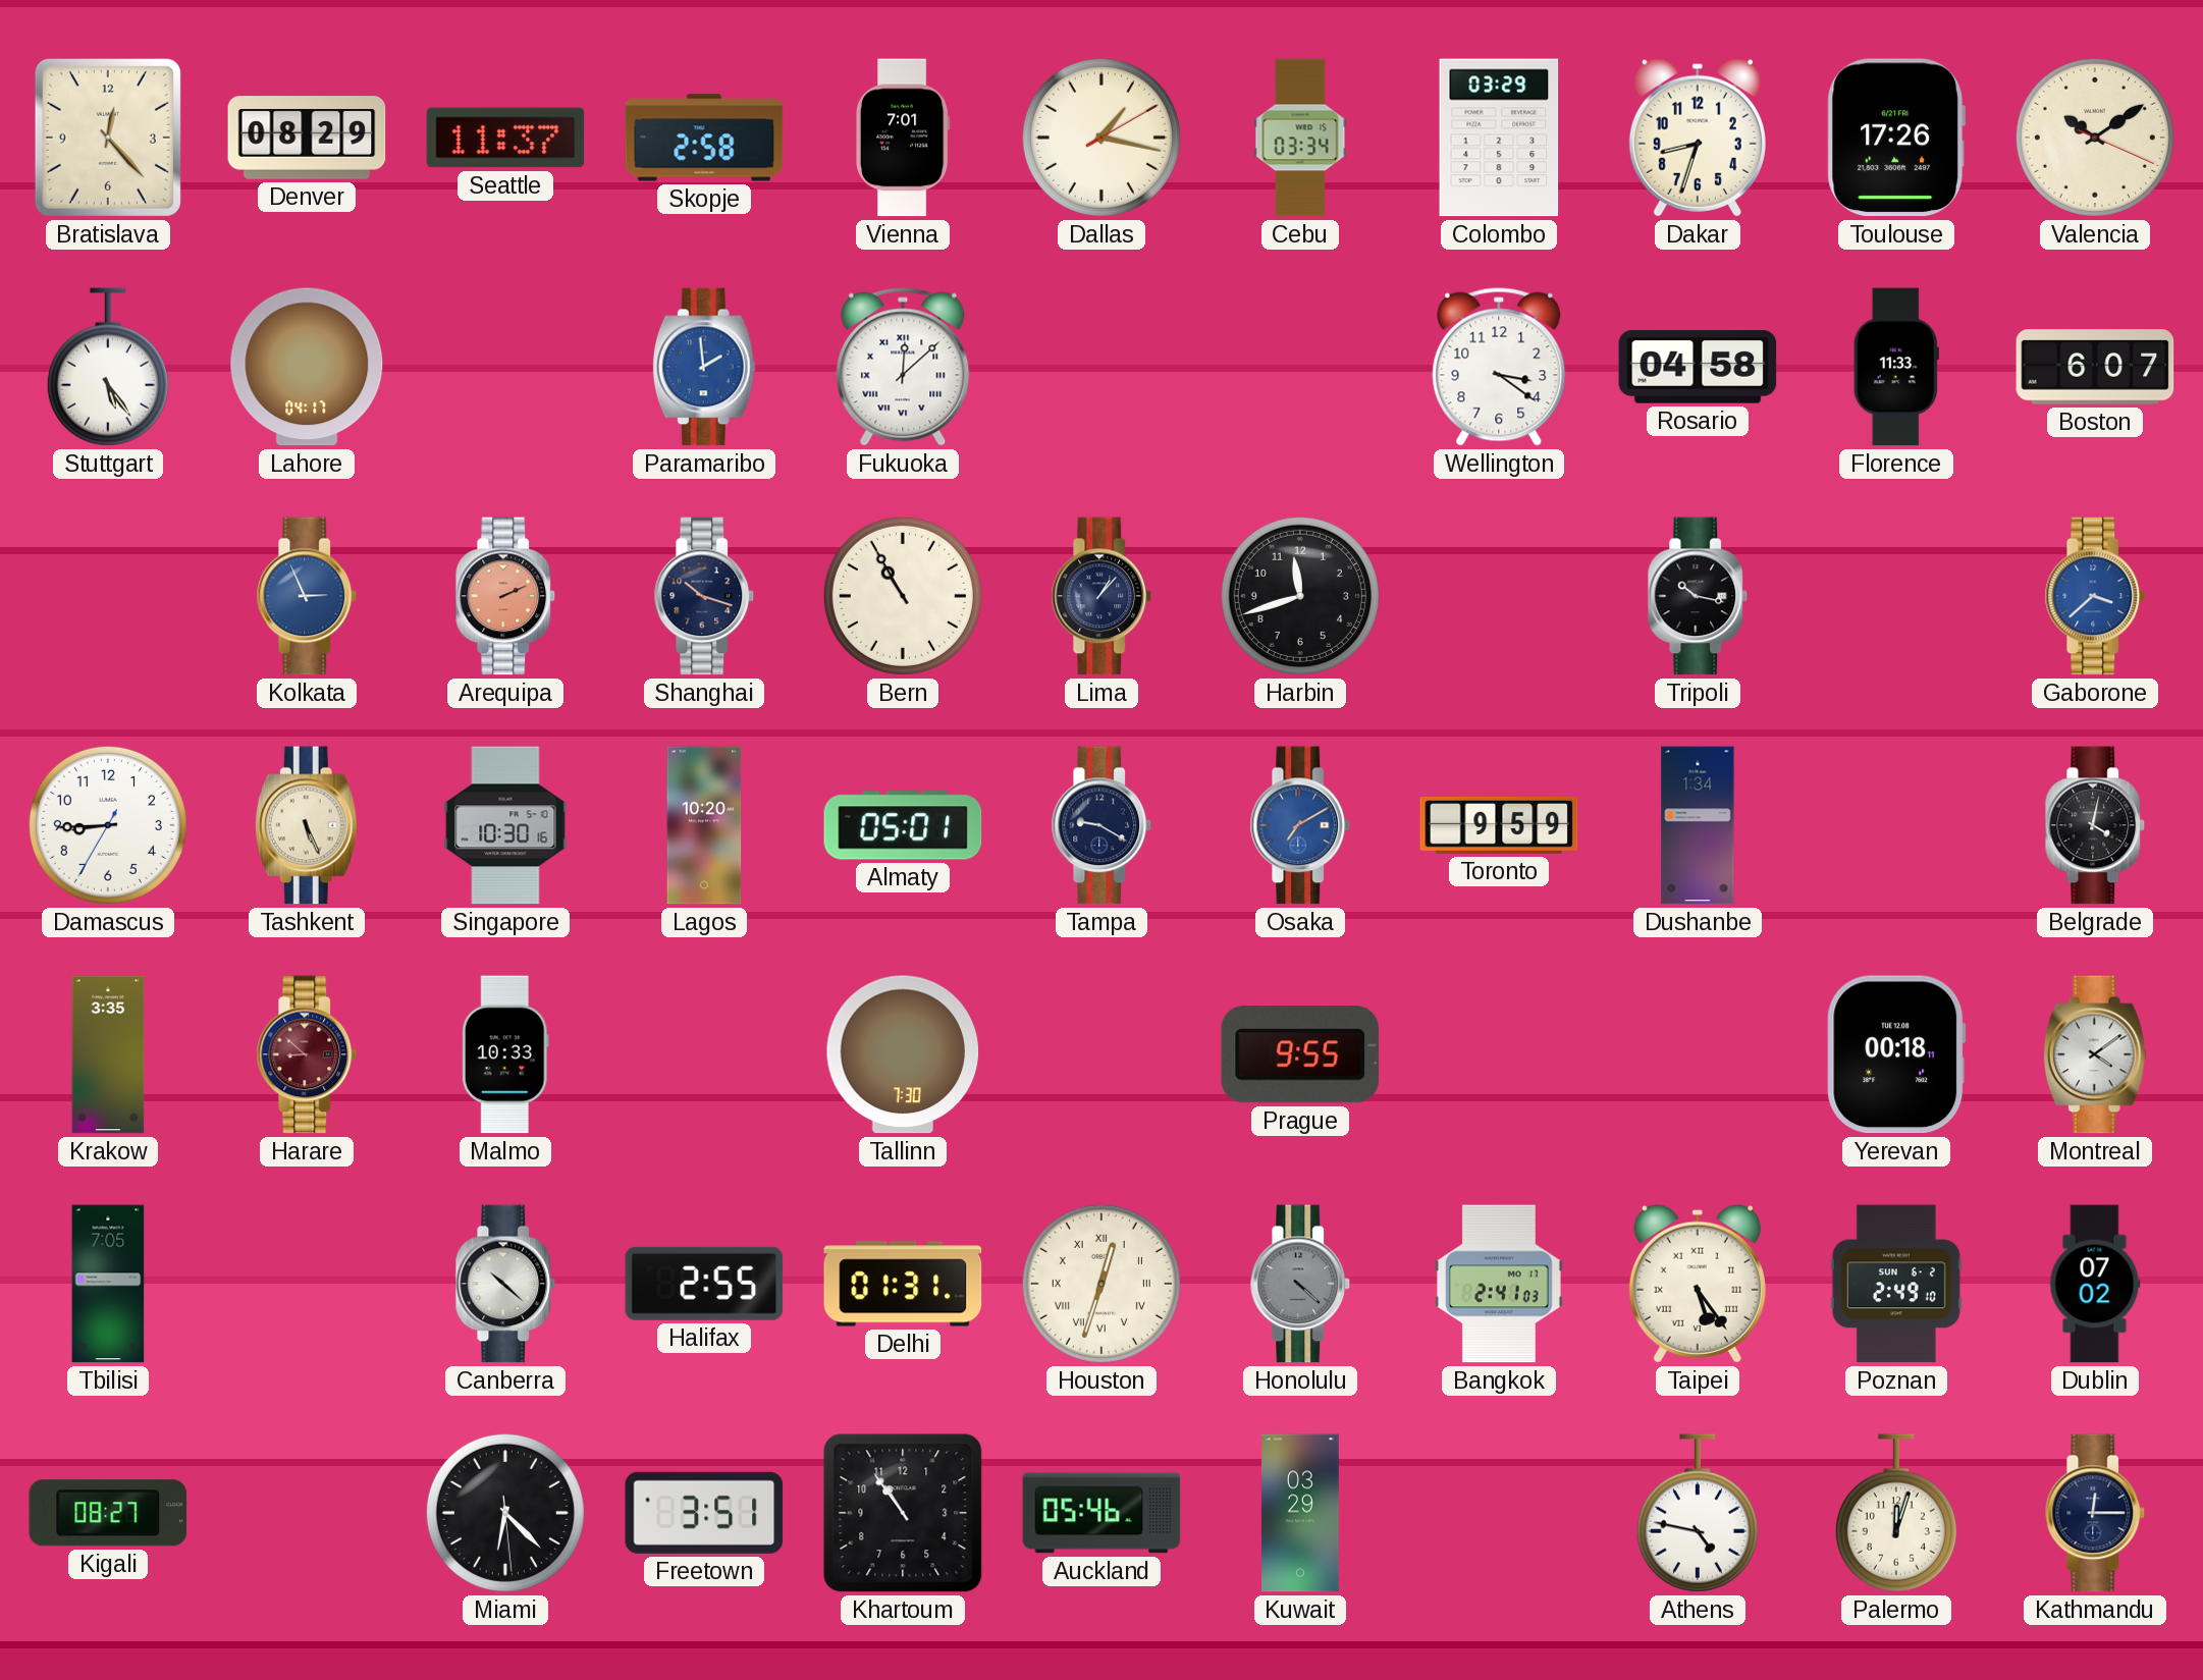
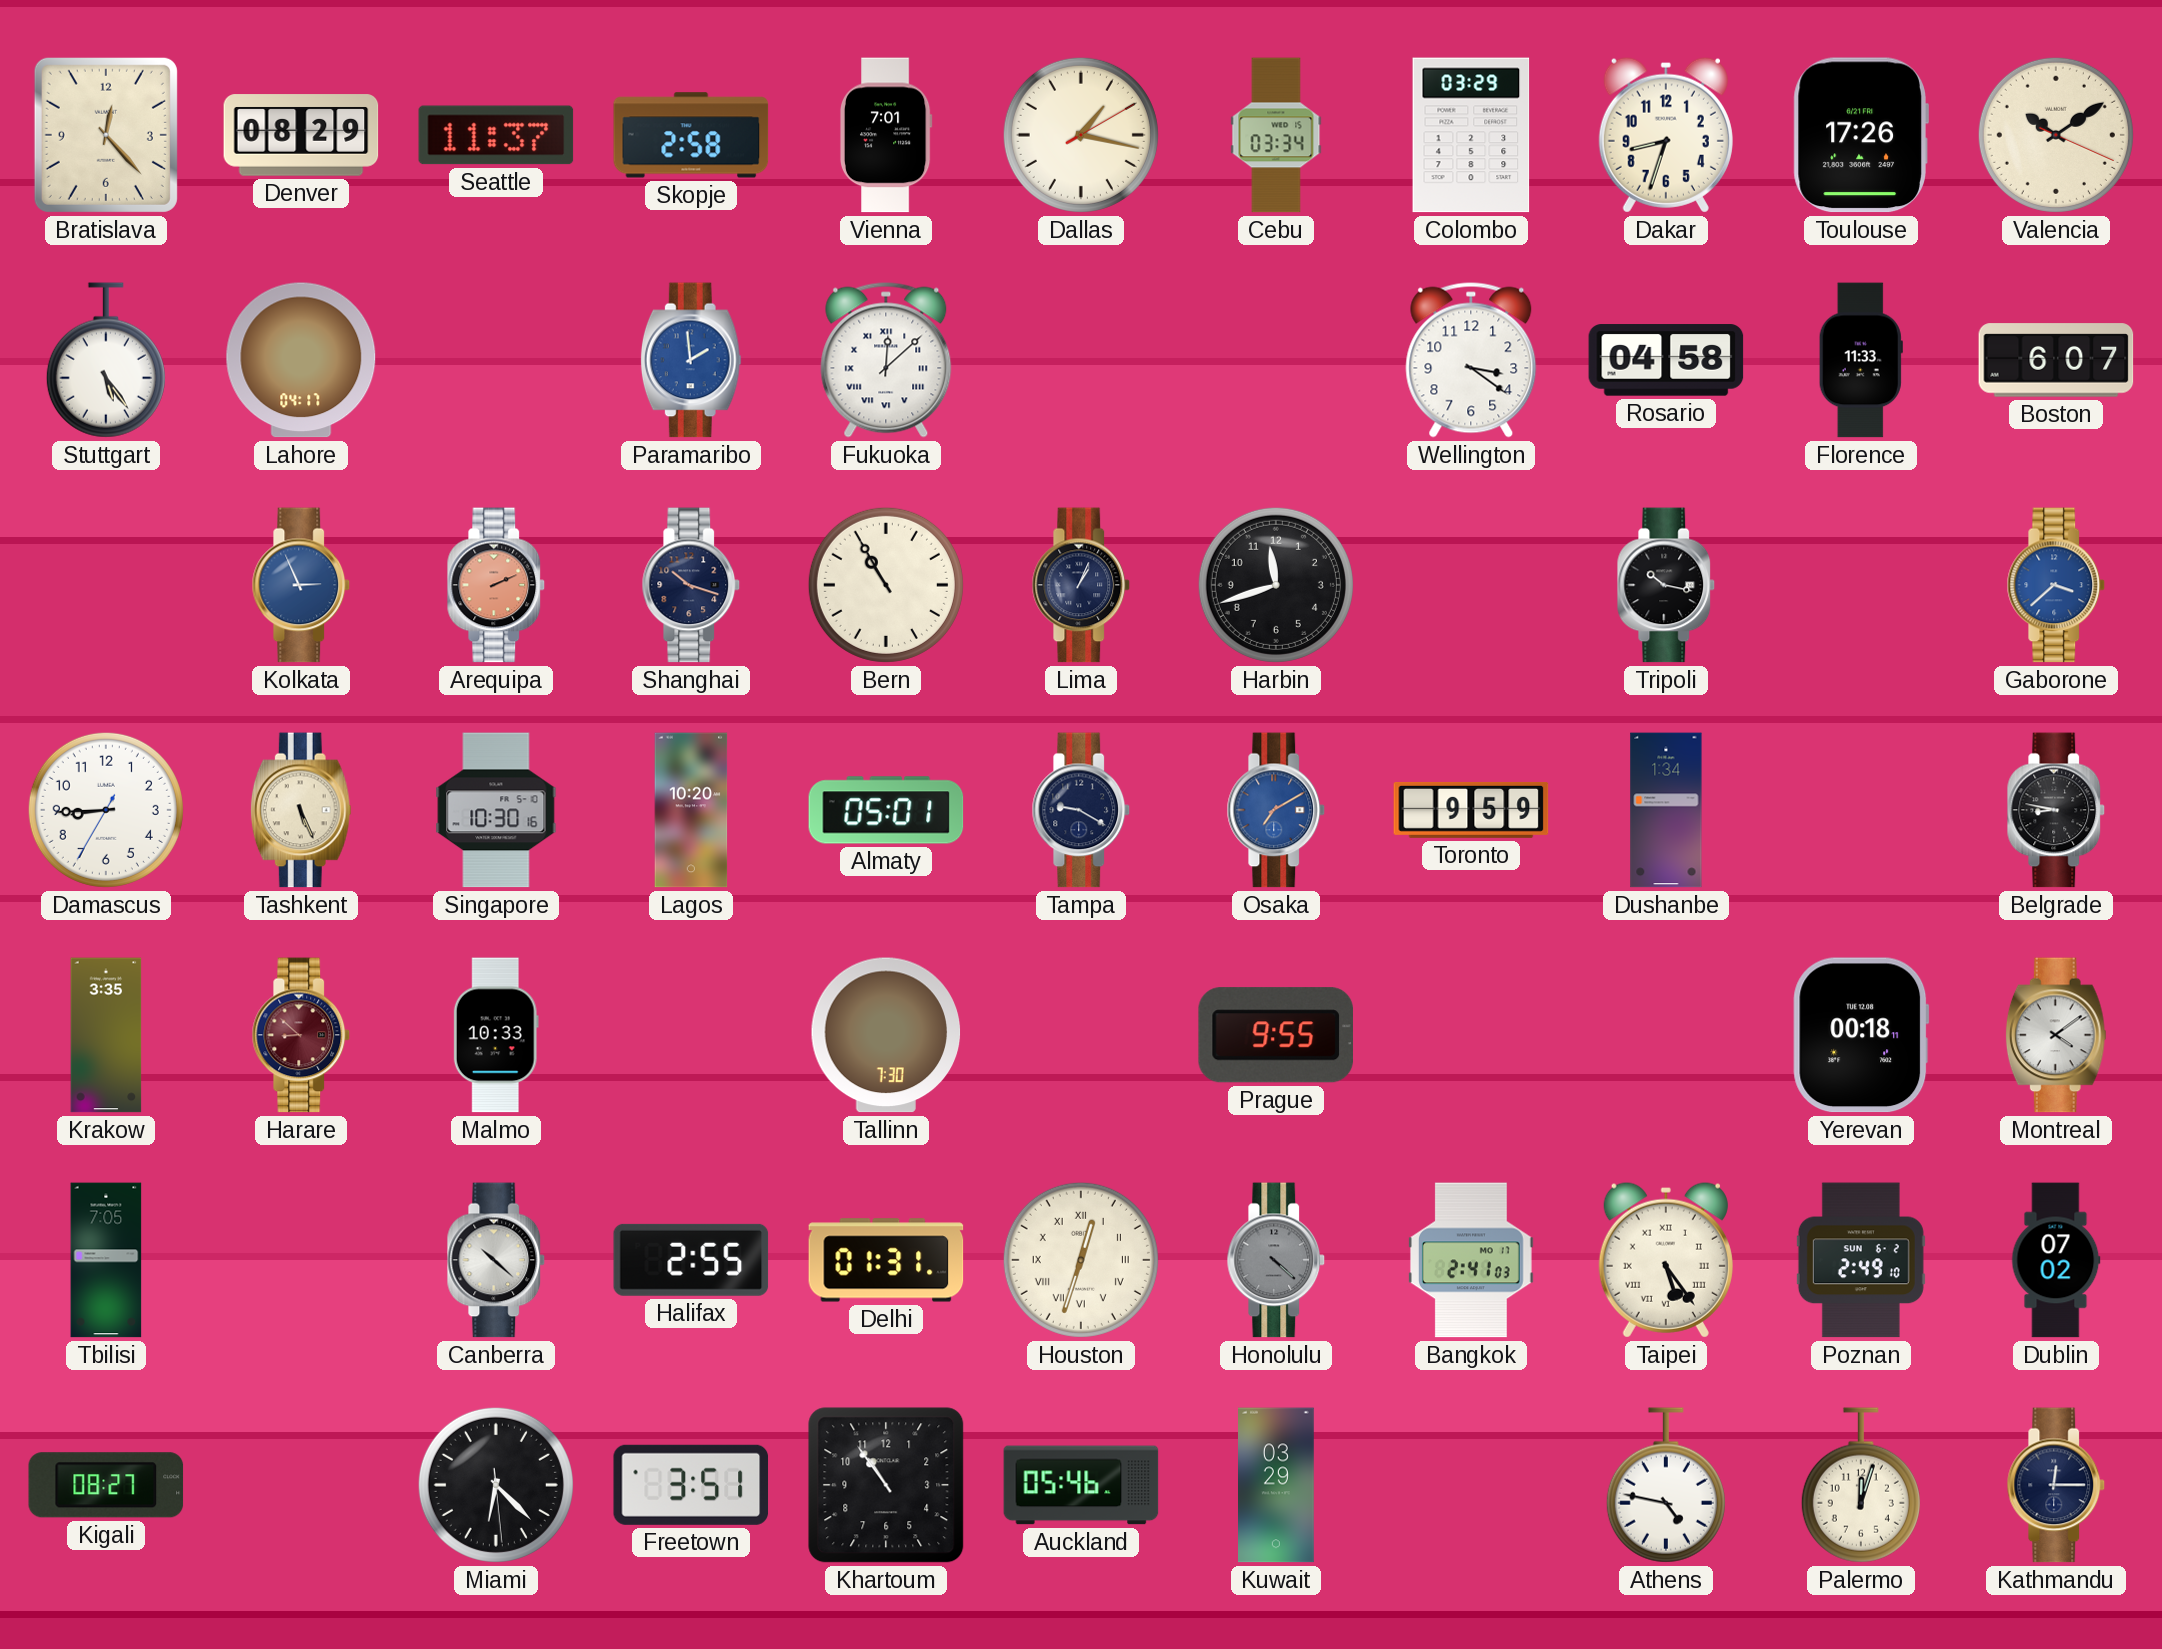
Lima: 1:07 -> 1:04 (1081, 585)
Belgrade: 4:02 -> 8:47 (2056, 810)
